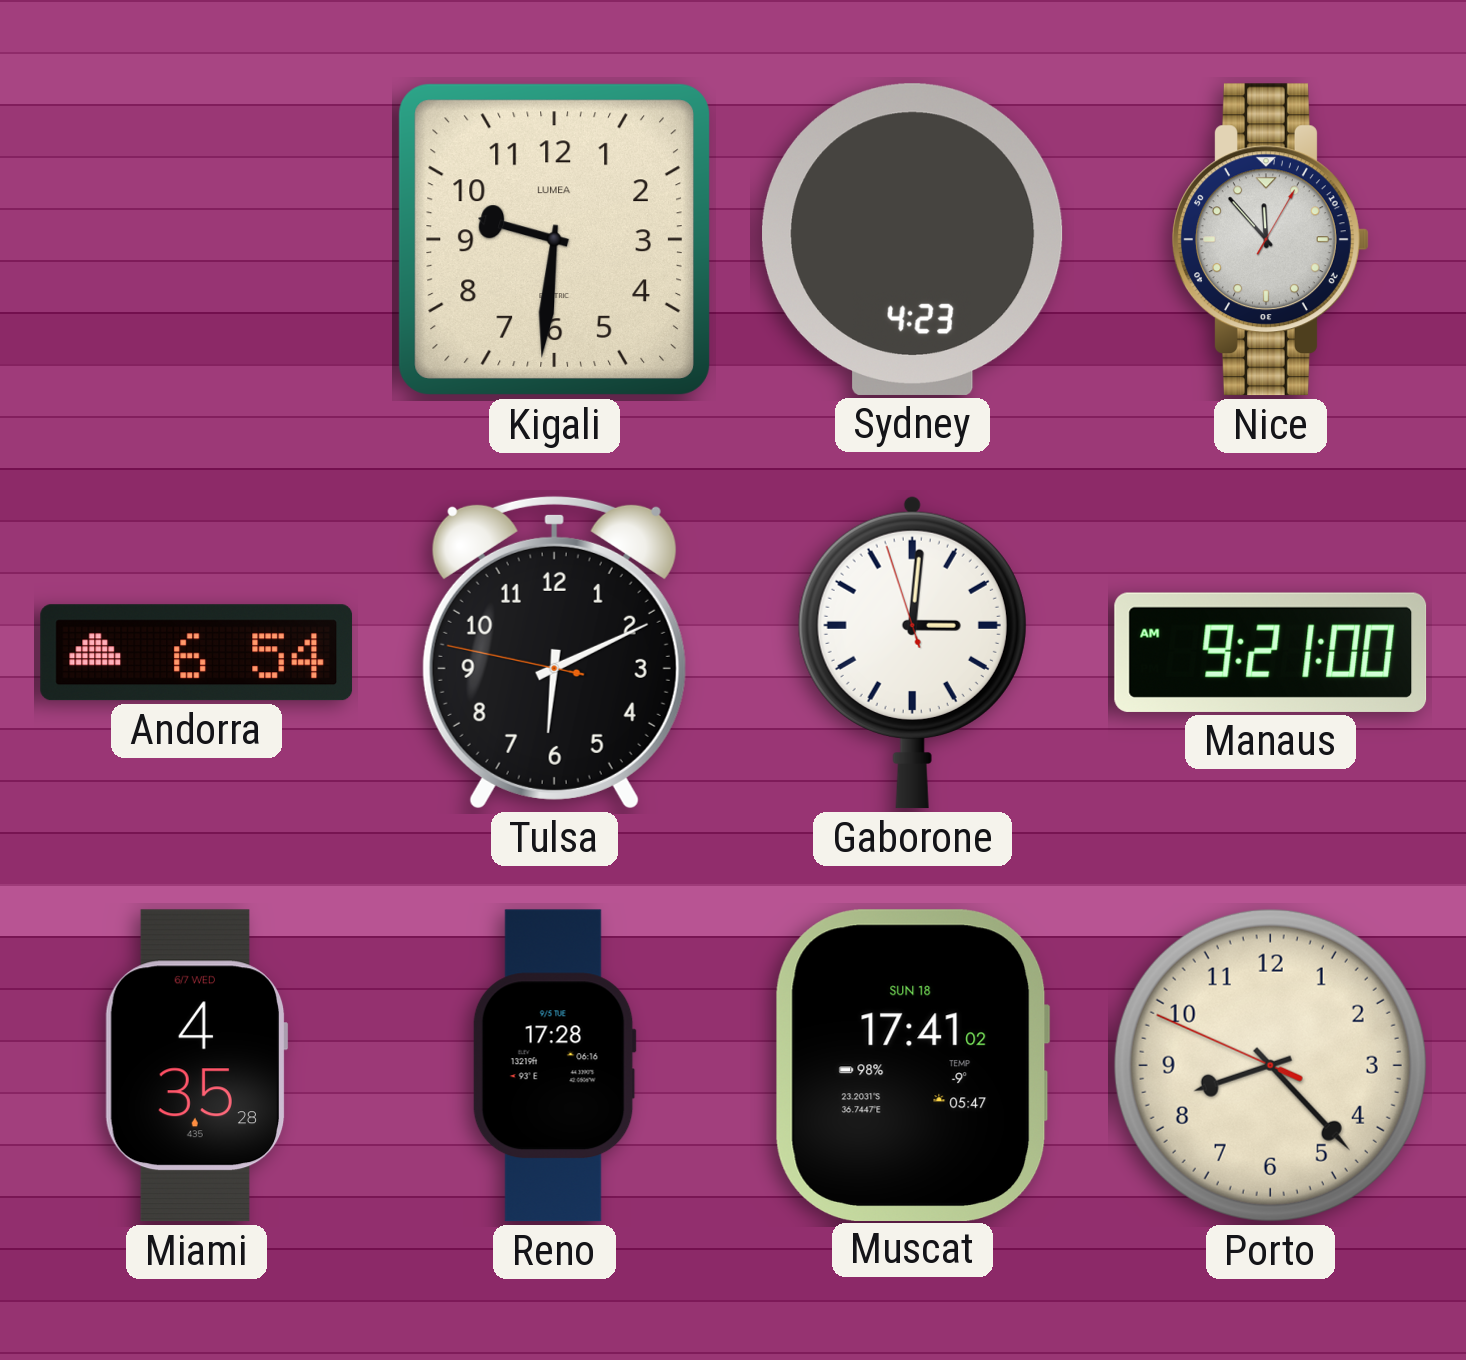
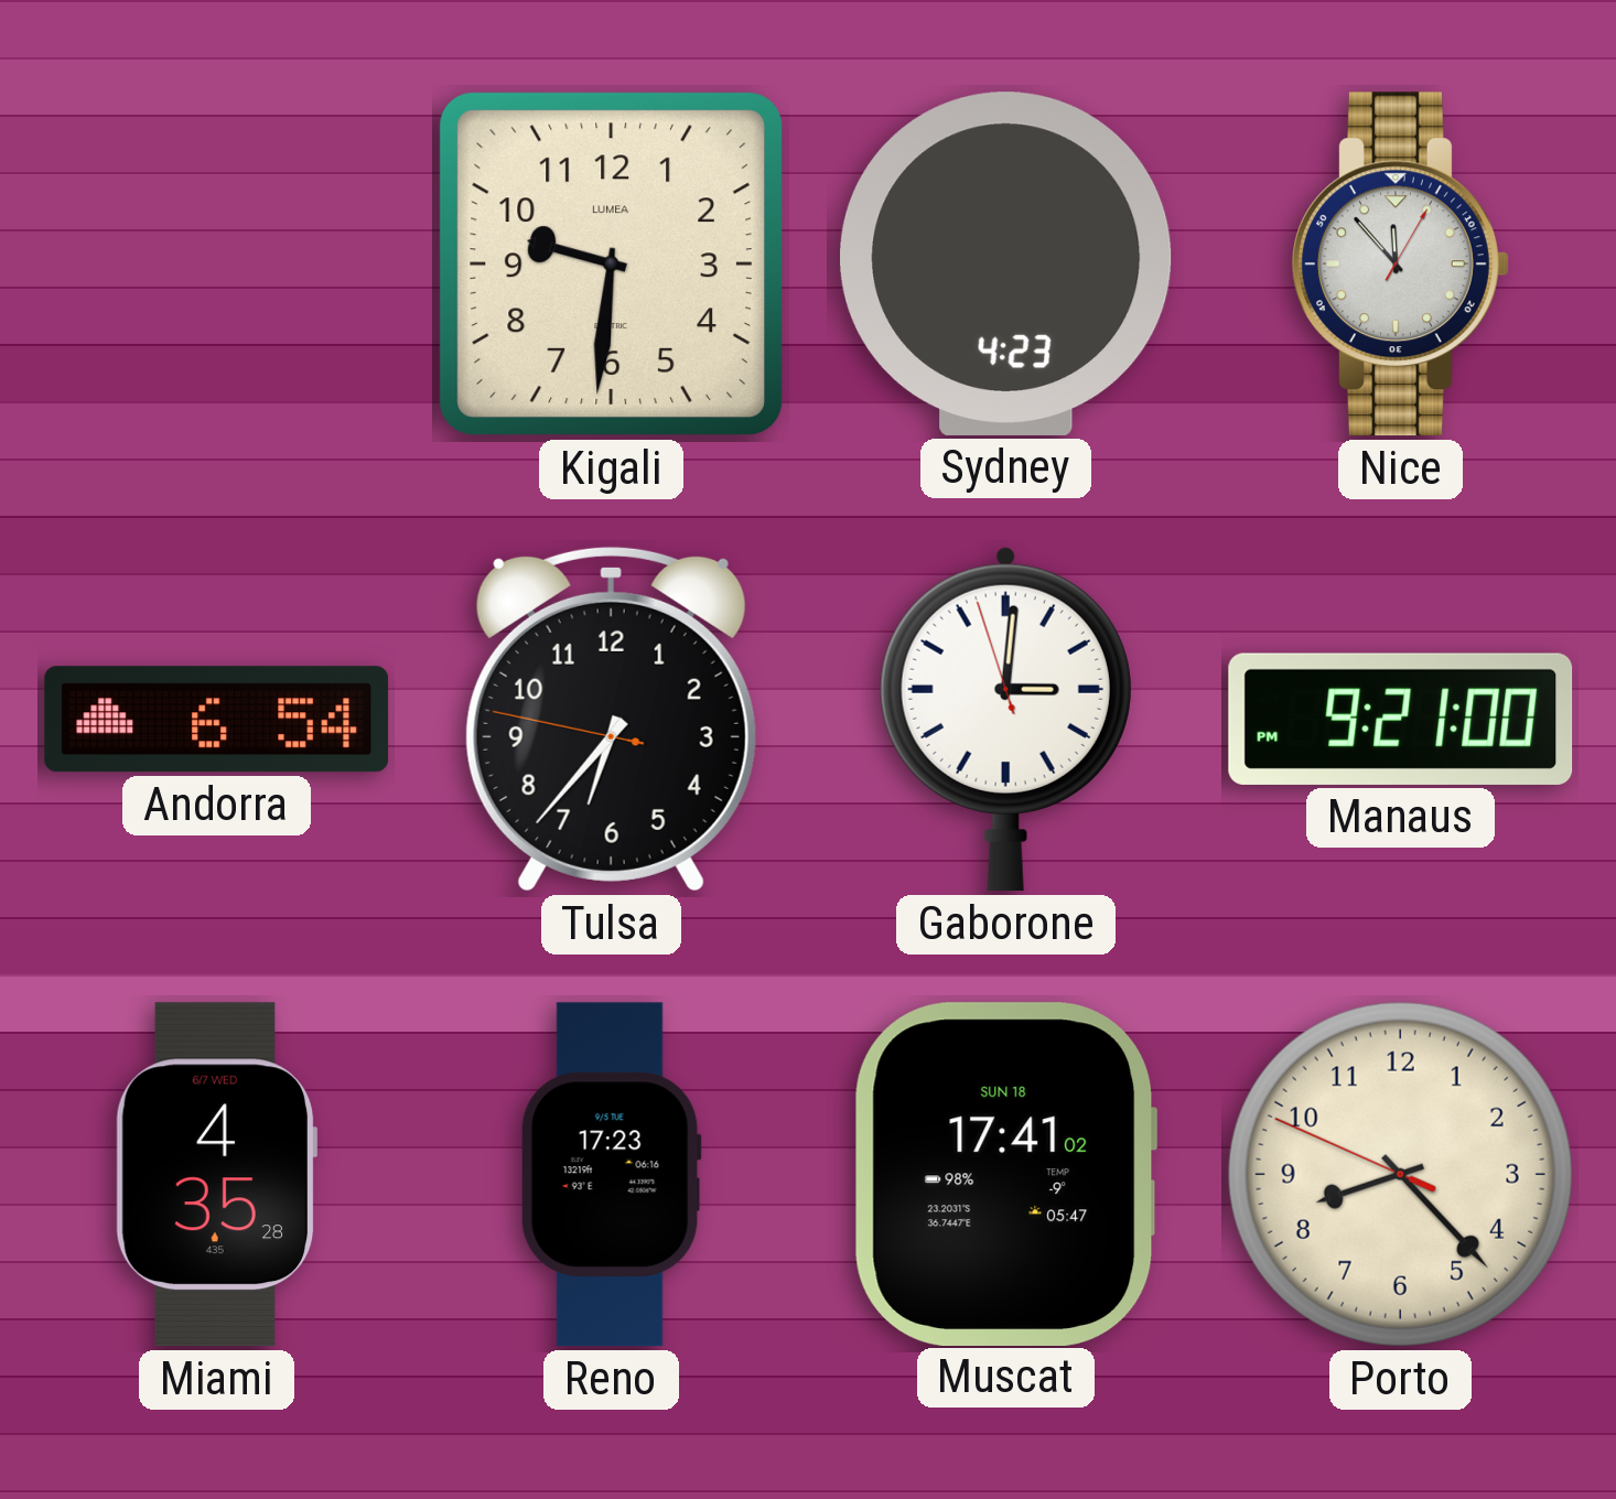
Tulsa: 6:10 -> 6:36 (611, 719)
Manaus: 9:21:00 AM -> 9:21:00 PM (1401, 719)
Reno: 17:28 -> 17:23 (611, 1175)
